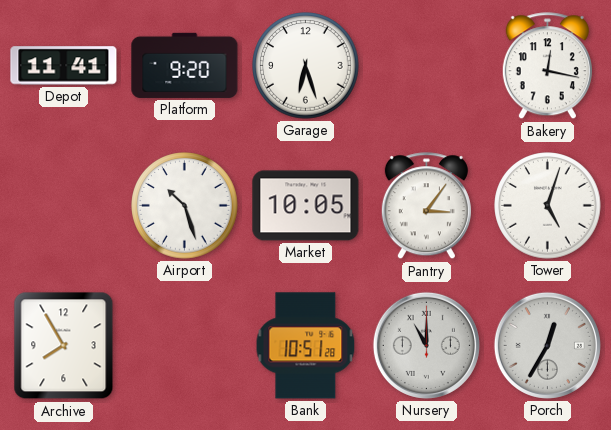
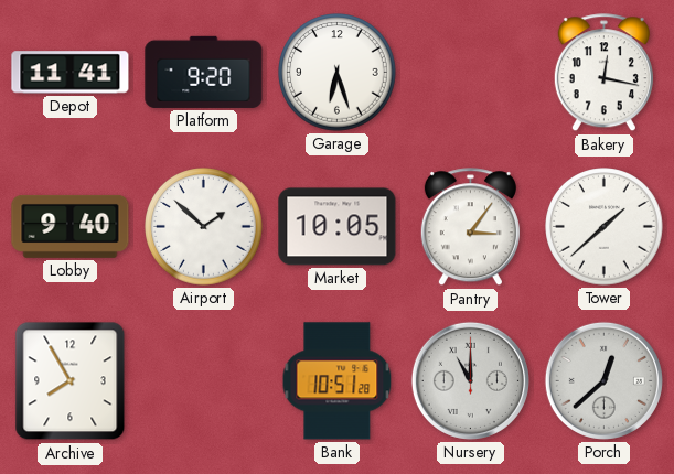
Lobby: none -> 9:40 (71, 226)
Airport: 10:27 -> 1:52 (204, 227)
Tower: 5:03 -> 1:38 (605, 227)
Porch: 12:35 -> 12:38 (603, 380)
